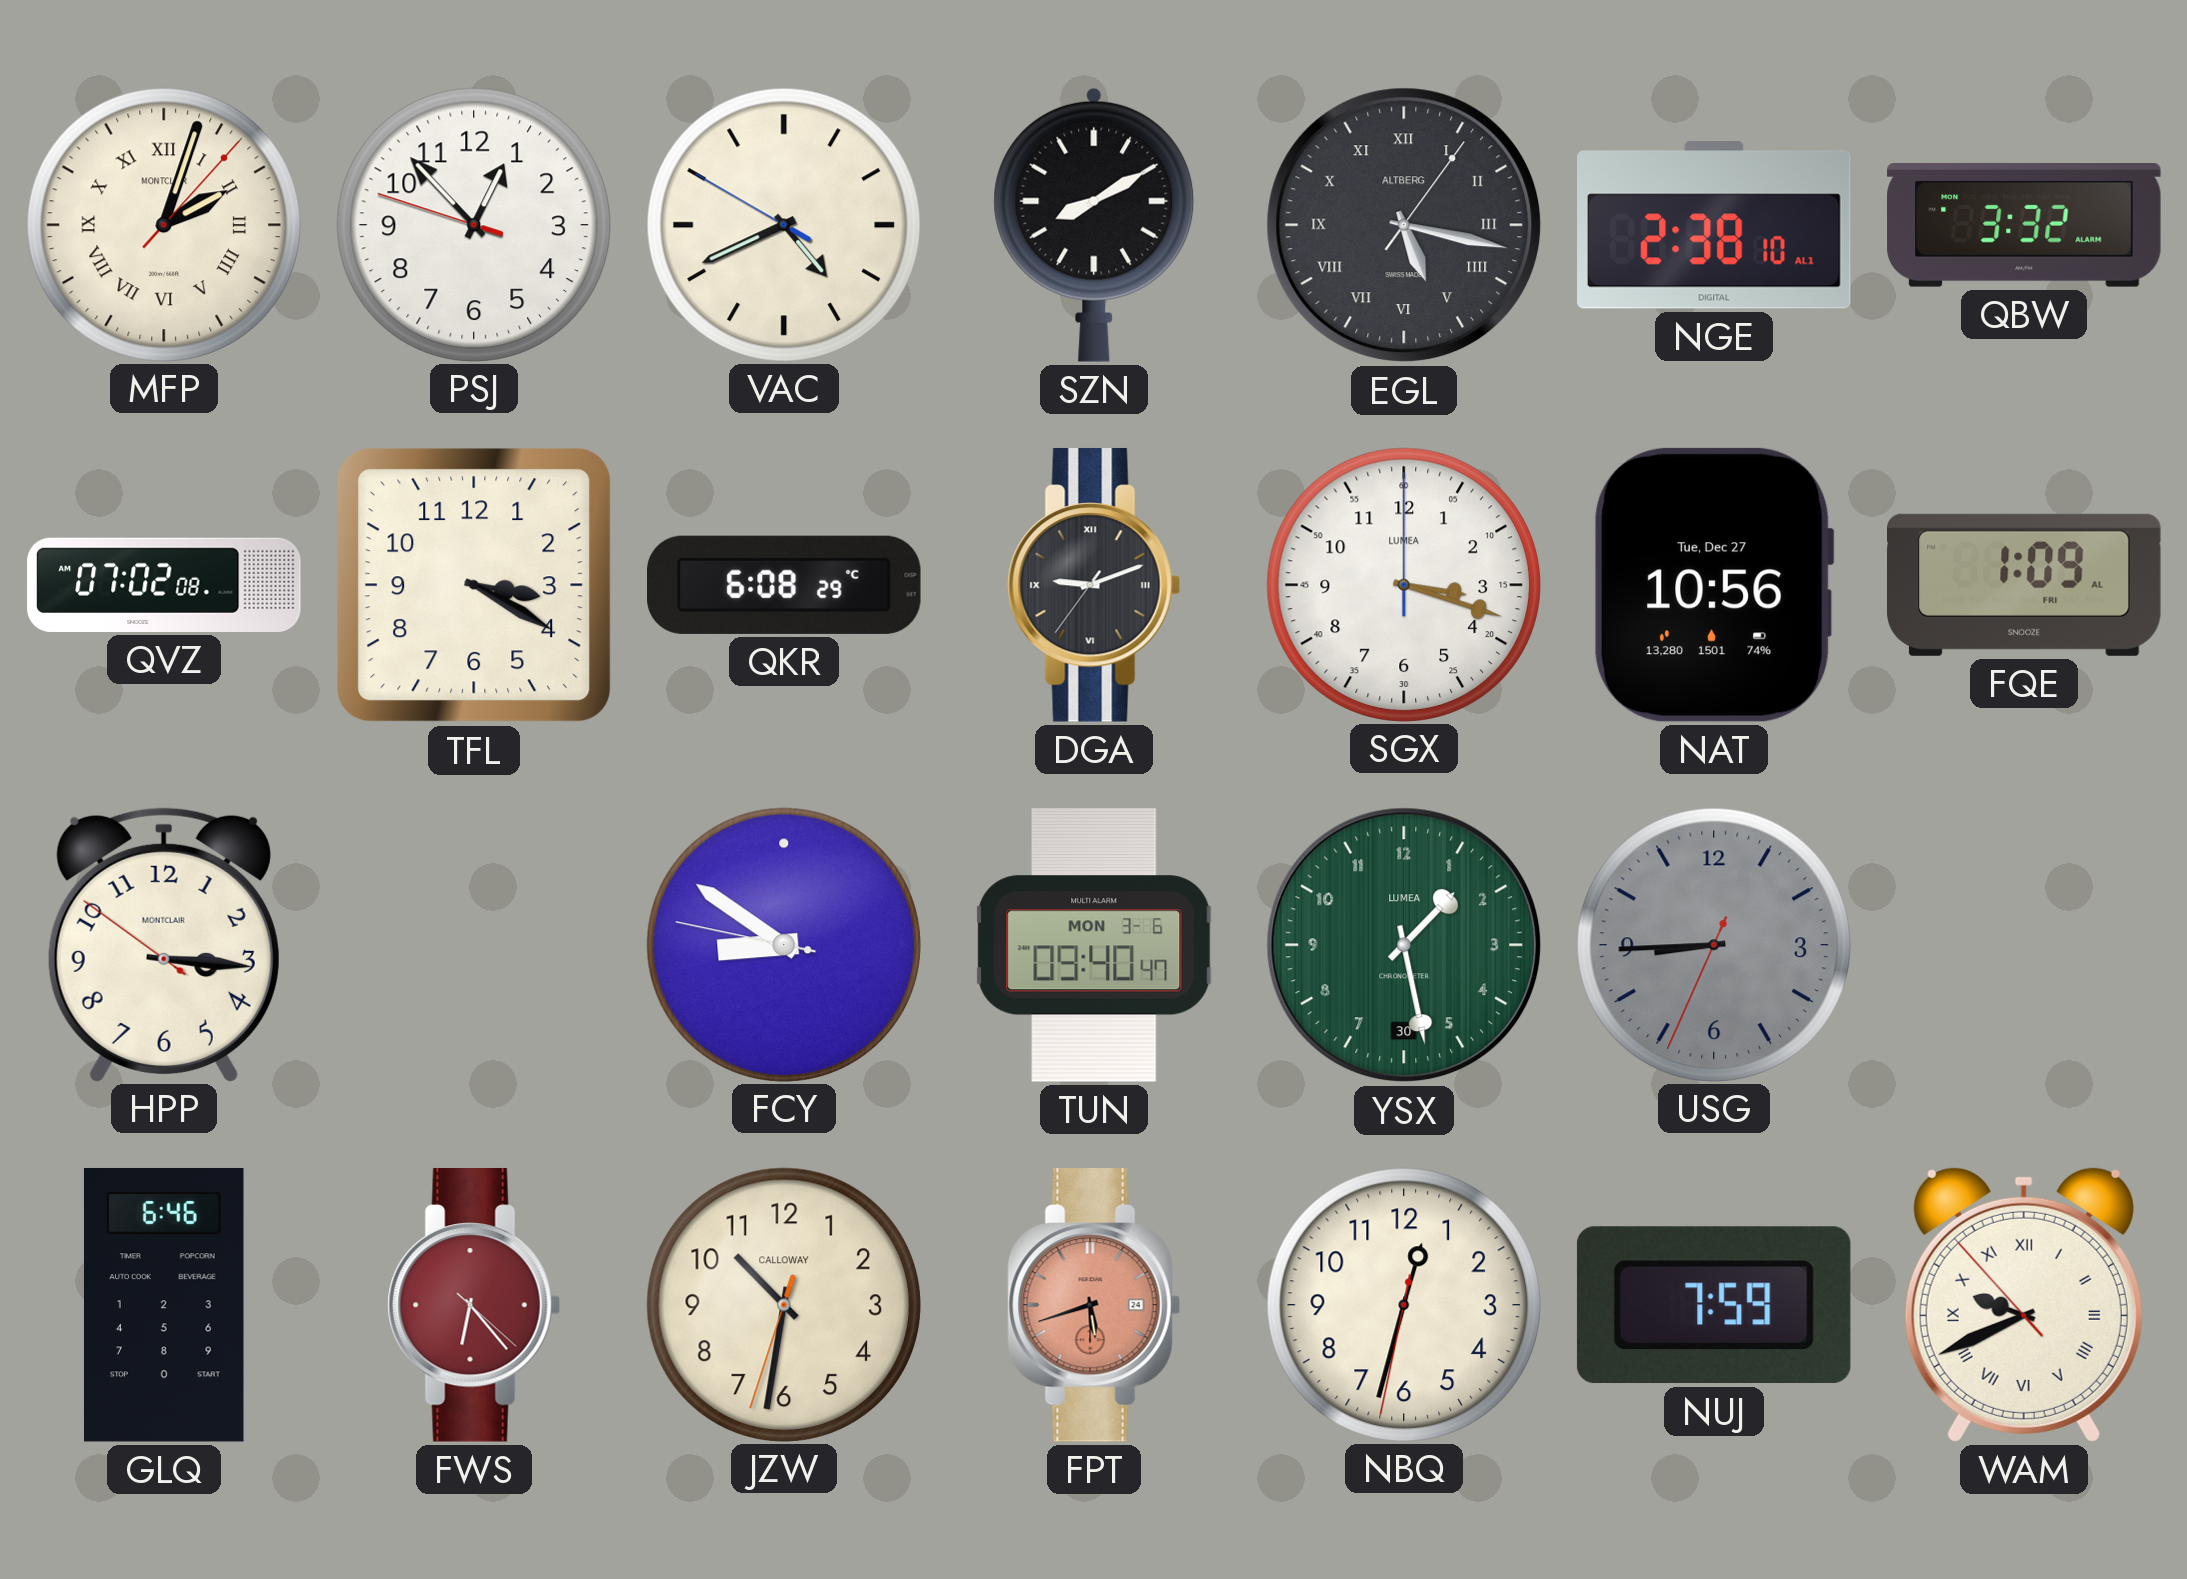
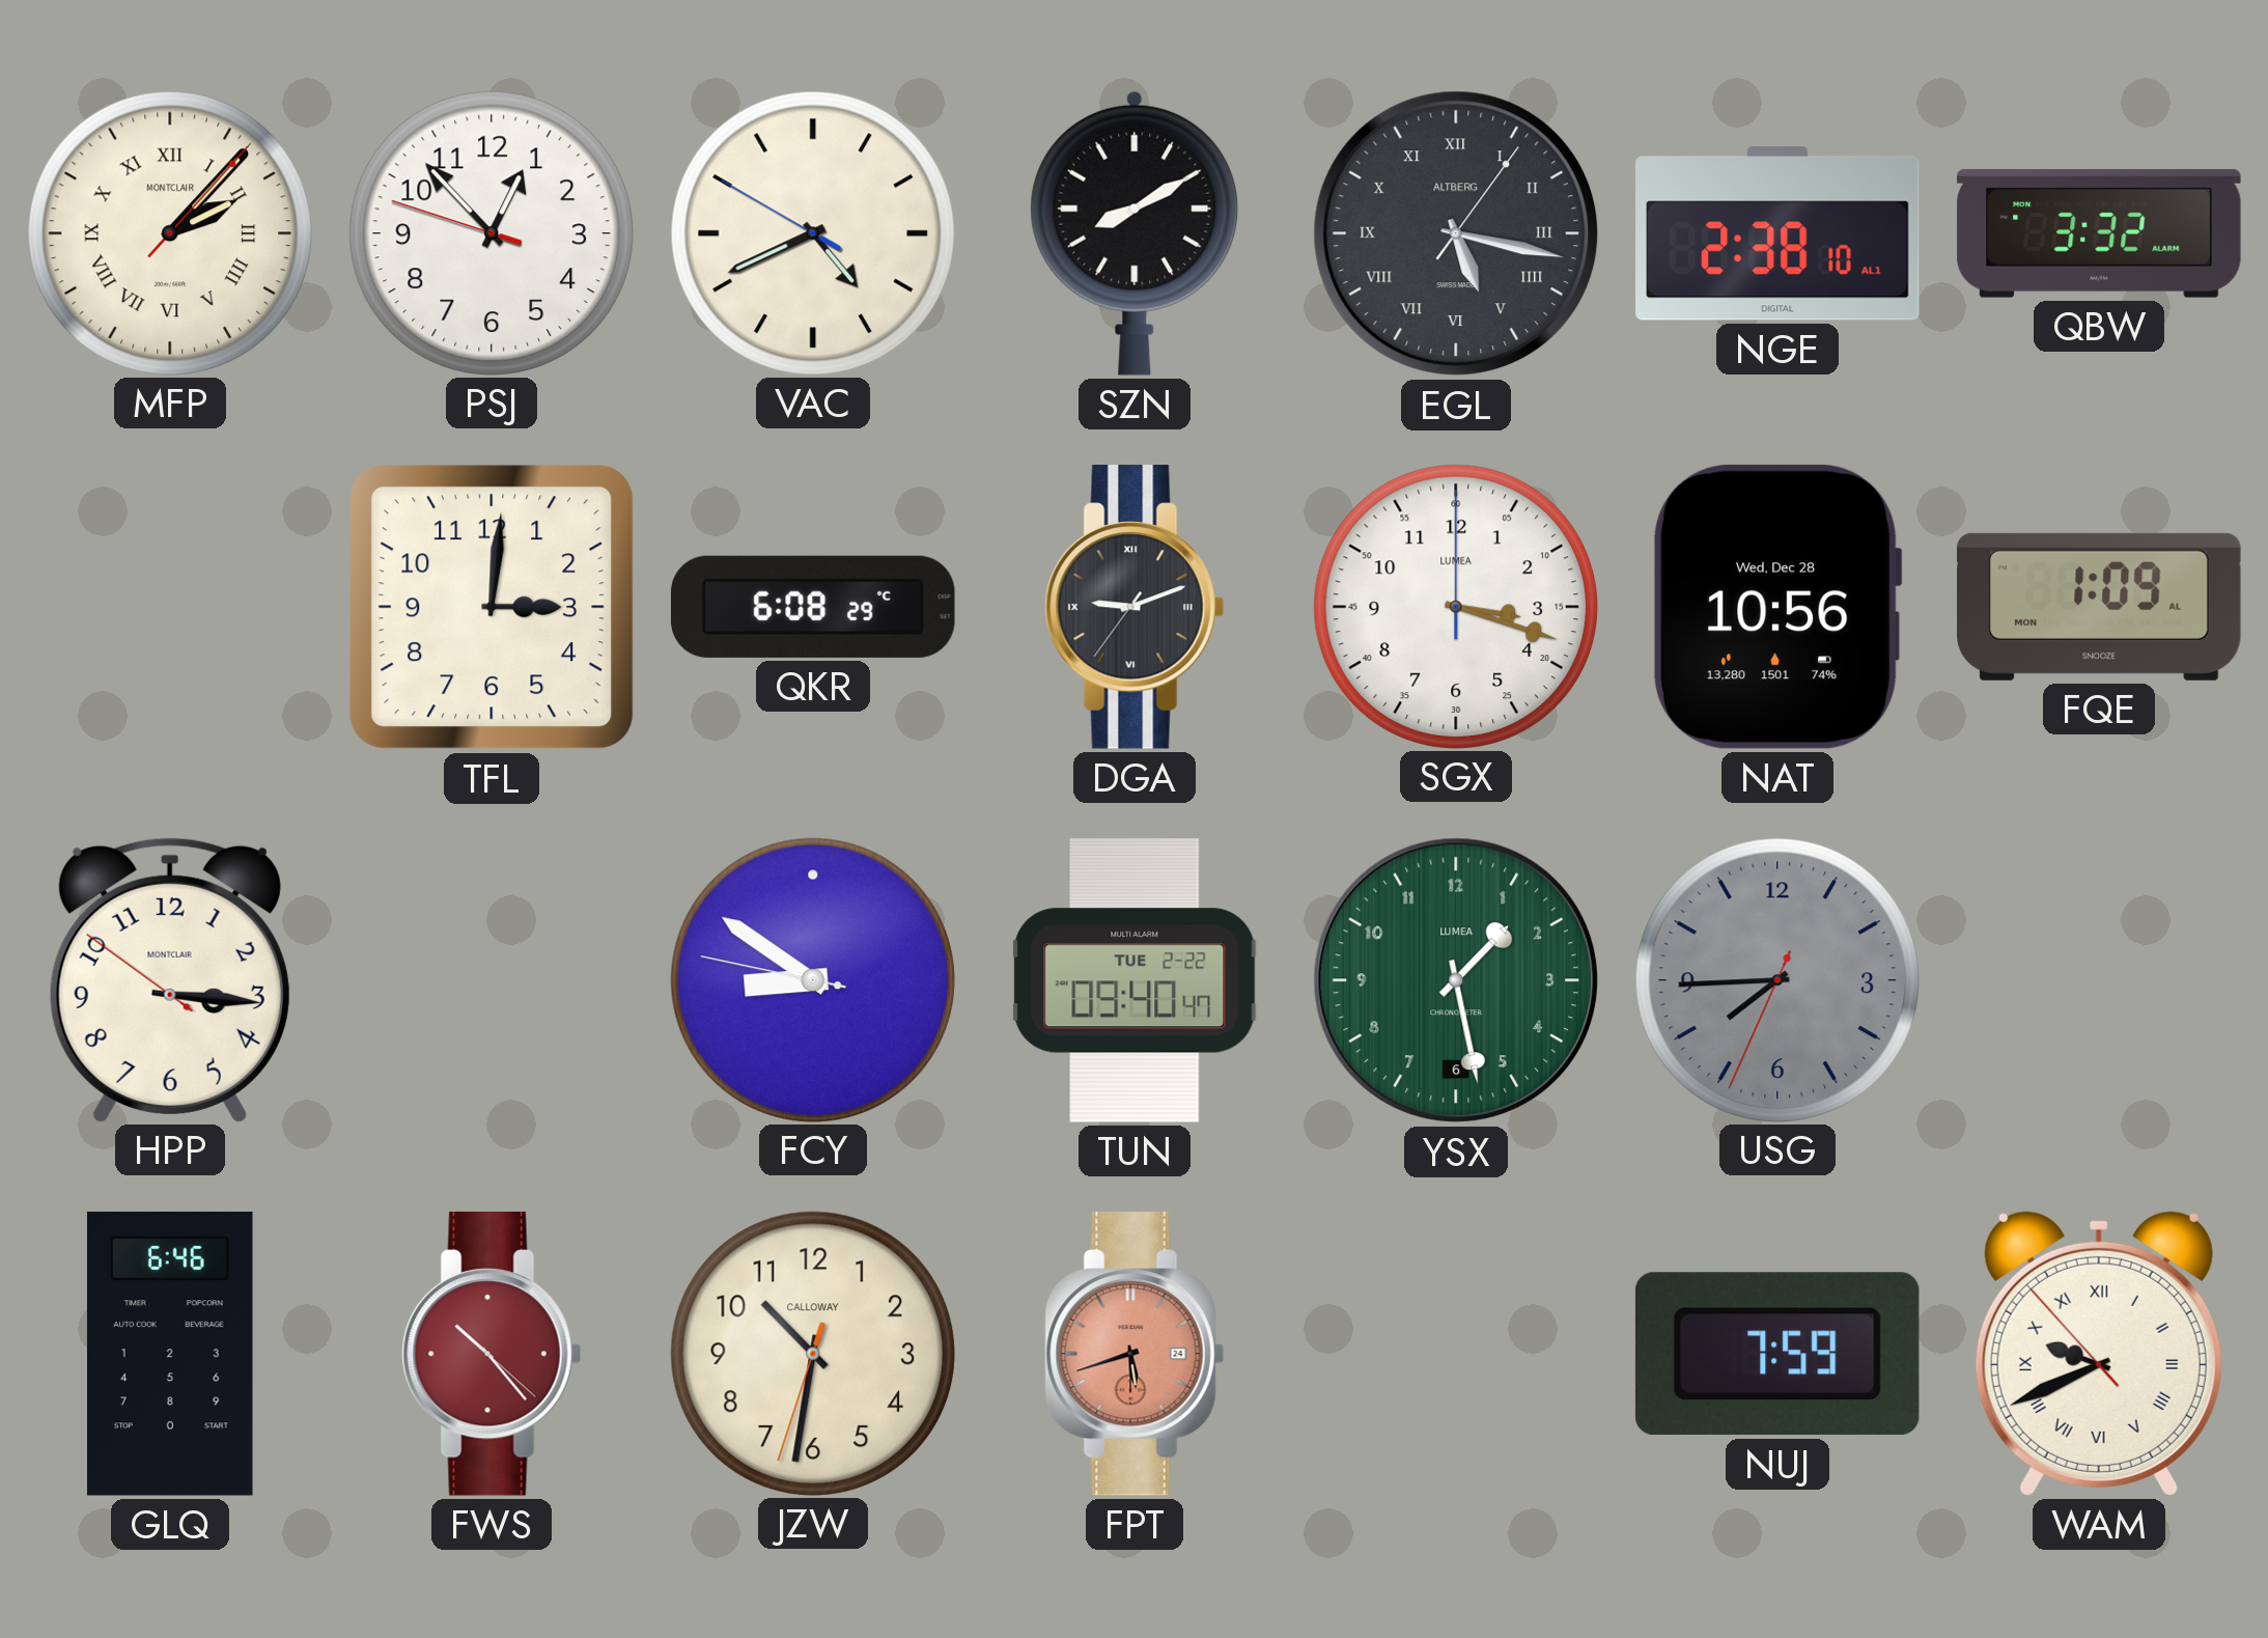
MFP: 2:03 -> 2:07 (169, 232)
QVZ: 07:02 -> none (164, 585)
TFL: 3:20 -> 3:01 (492, 607)
NAT date: Tue, Dec 27 -> Wed, Dec 28 (1777, 607)
FQE date: FRI -> MON (2100, 607)
TUN date: MON 3-6 -> TUE 2-22 (1135, 981)
YSX date: 30 -> 6 (1456, 980)
USG: 8:44 -> 7:44 (1776, 979)
FWS: 6:23 -> 10:23 (492, 1354)
NBQ: 12:32 -> none (1403, 1304)
